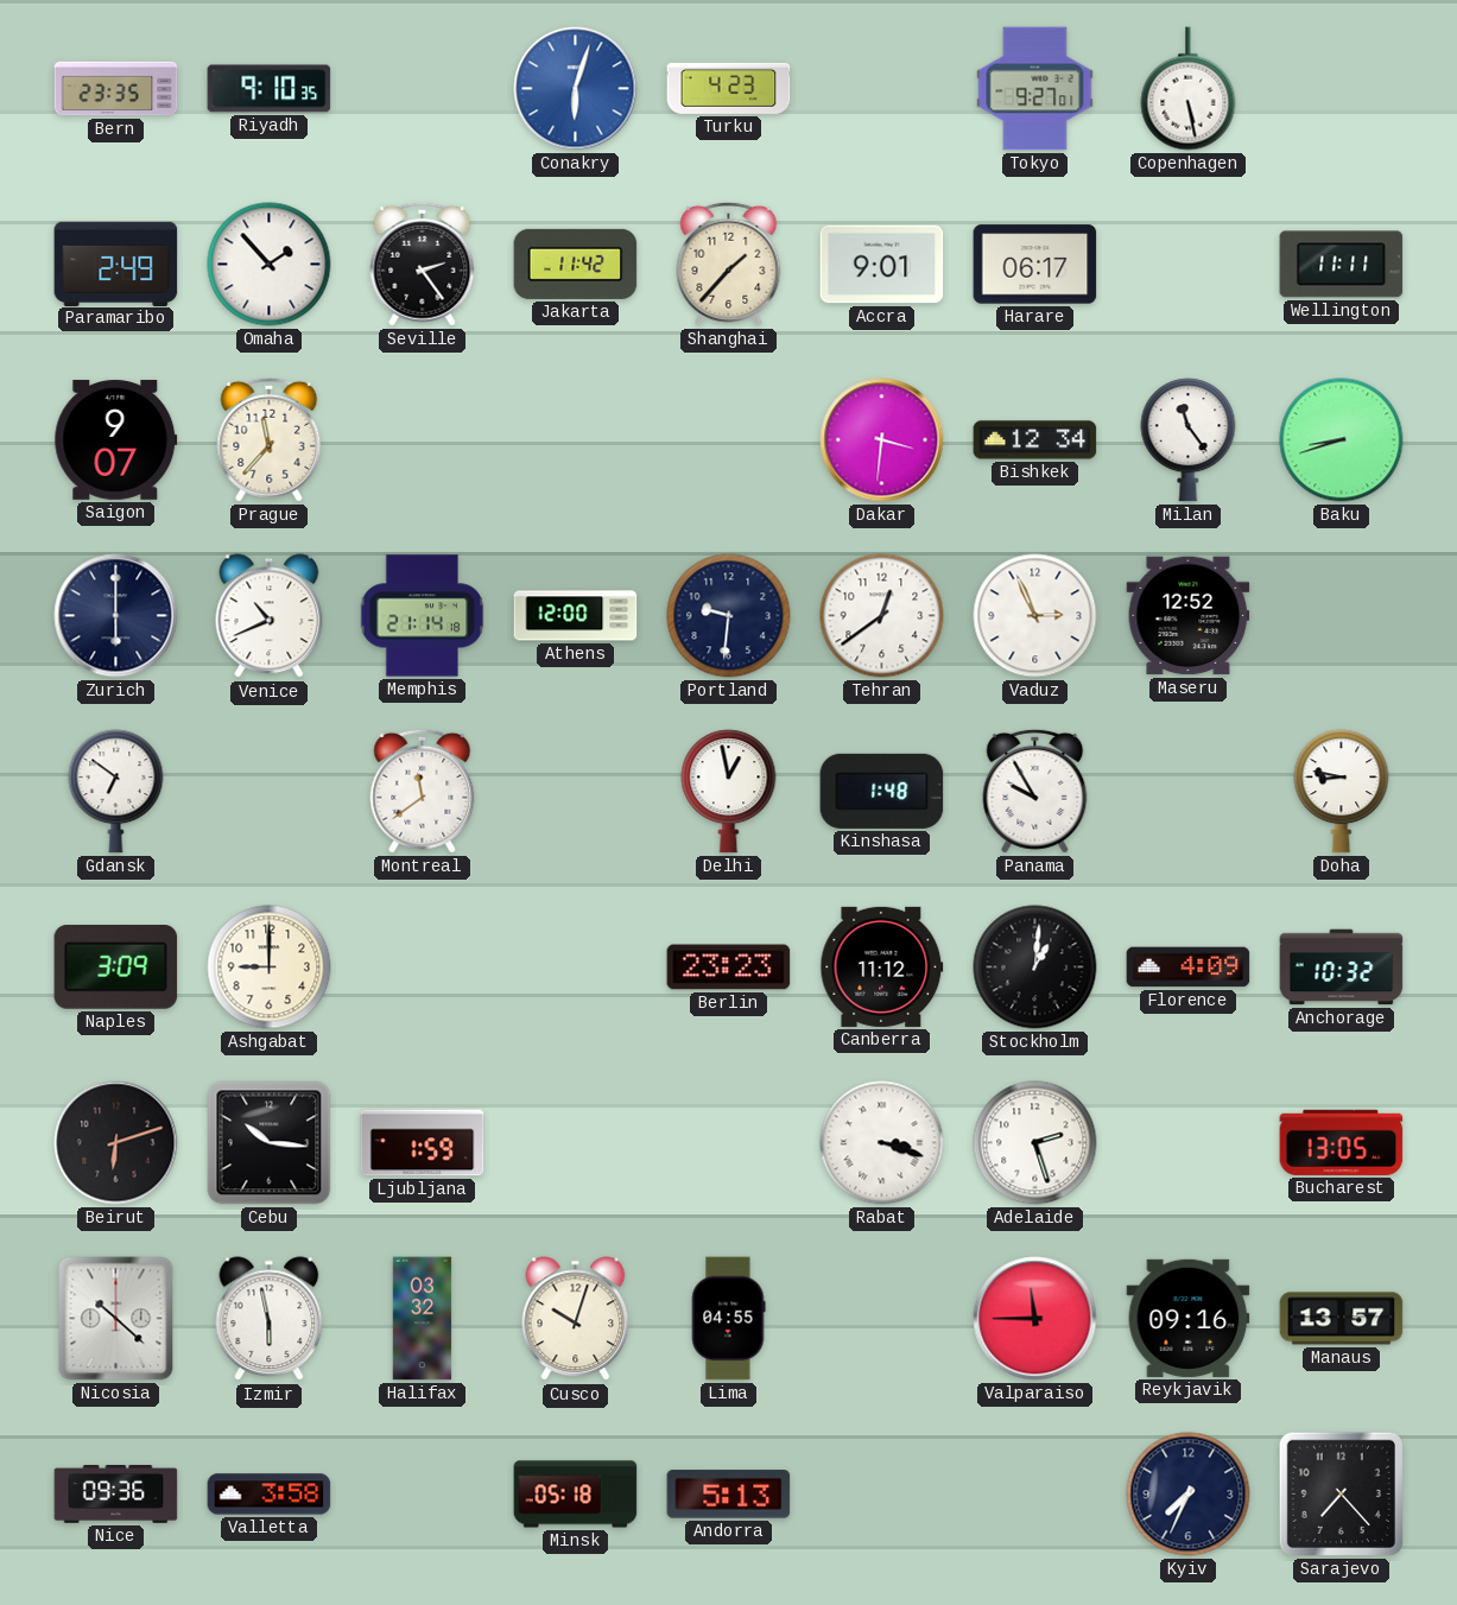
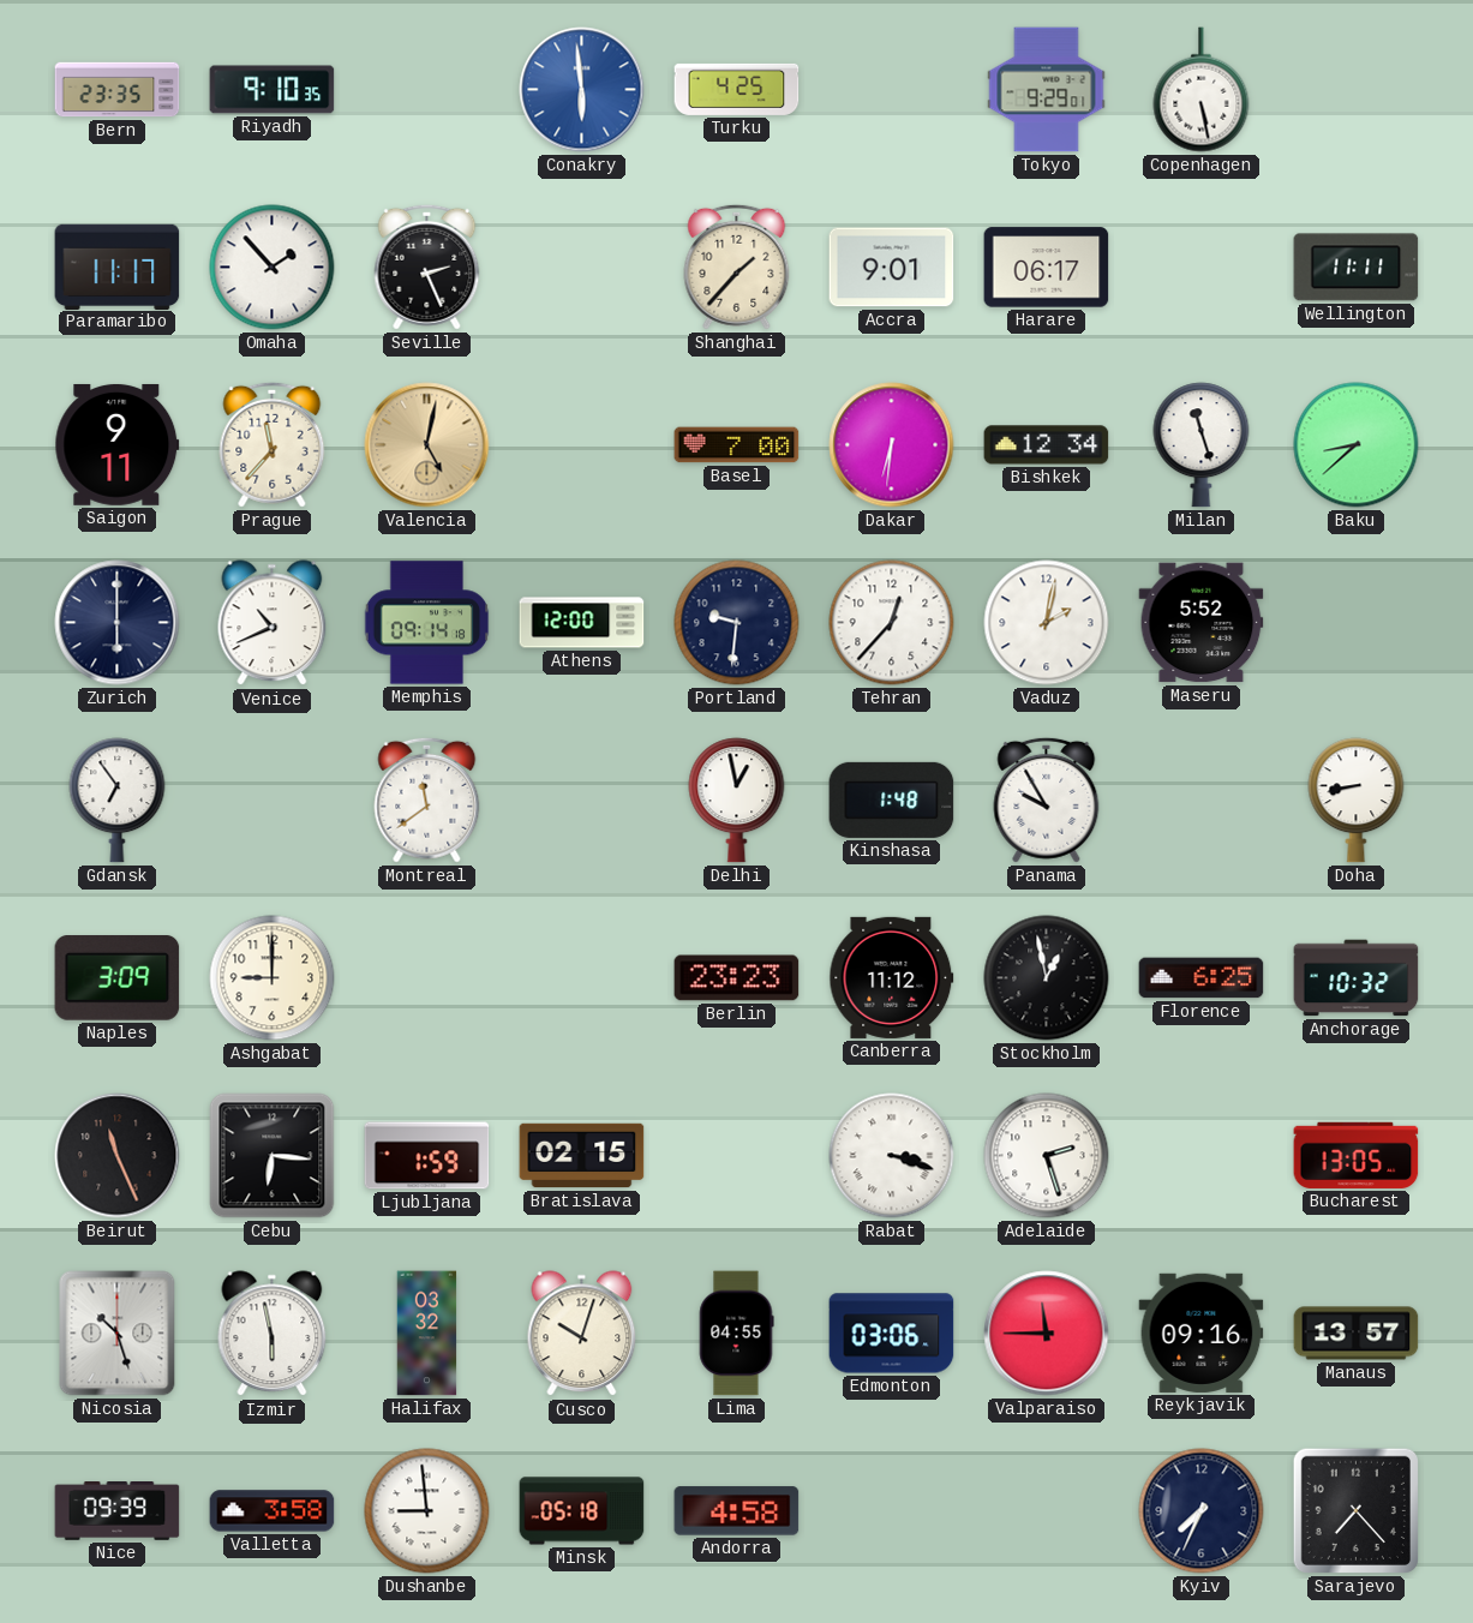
Conakry: 6:03 -> 5:59 (582, 90)
Turku: 4:23 -> 4:25 (737, 89)
Tokyo: 9:27 -> 9:29 (1047, 90)
Paramaribo: 2:49 -> 11:17 (118, 266)
Seville: 2:24 -> 2:26 (427, 266)
Jakarta: 11:42 -> none (576, 264)
Saigon: 9:07 -> 9:11 (118, 444)
Valencia: none -> 5:02 (427, 445)
Basel: none -> 7:00 (737, 445)
Dakar: 3:31 -> 6:31 (892, 445)
Milan: 11:24 -> 11:27 (1202, 445)
Baku: 8:42 -> 8:38 (1357, 445)
Memphis: 21:14 -> 09:14 (427, 623)
Tehran: 12:39 -> 12:37 (892, 623)
Vaduz: 2:56 -> 2:02 (1047, 623)
Maseru: 12:52 -> 5:52 (1202, 623)
Gdansk: 6:51 -> 6:54 (118, 801)
Doha: 8:47 -> 8:43 (1357, 801)
Stockholm: 1:01 -> 12:58 (1047, 978)
Florence: 4:09 -> 6:25 (1202, 978)
Beirut: 6:12 -> 11:26 (118, 1156)
Cebu: 10:16 -> 6:16 (273, 1156)
Bratislava: none -> 02:15 (582, 1156)
Nicosia: 10:22 -> 10:27 (118, 1334)
Edmonton: none -> 03:06 (892, 1334)
Nice: 09:36 -> 09:39 (118, 1511)
Dushanbe: none -> 8:59 (427, 1511)
Andorra: 5:13 -> 4:58 (737, 1511)
